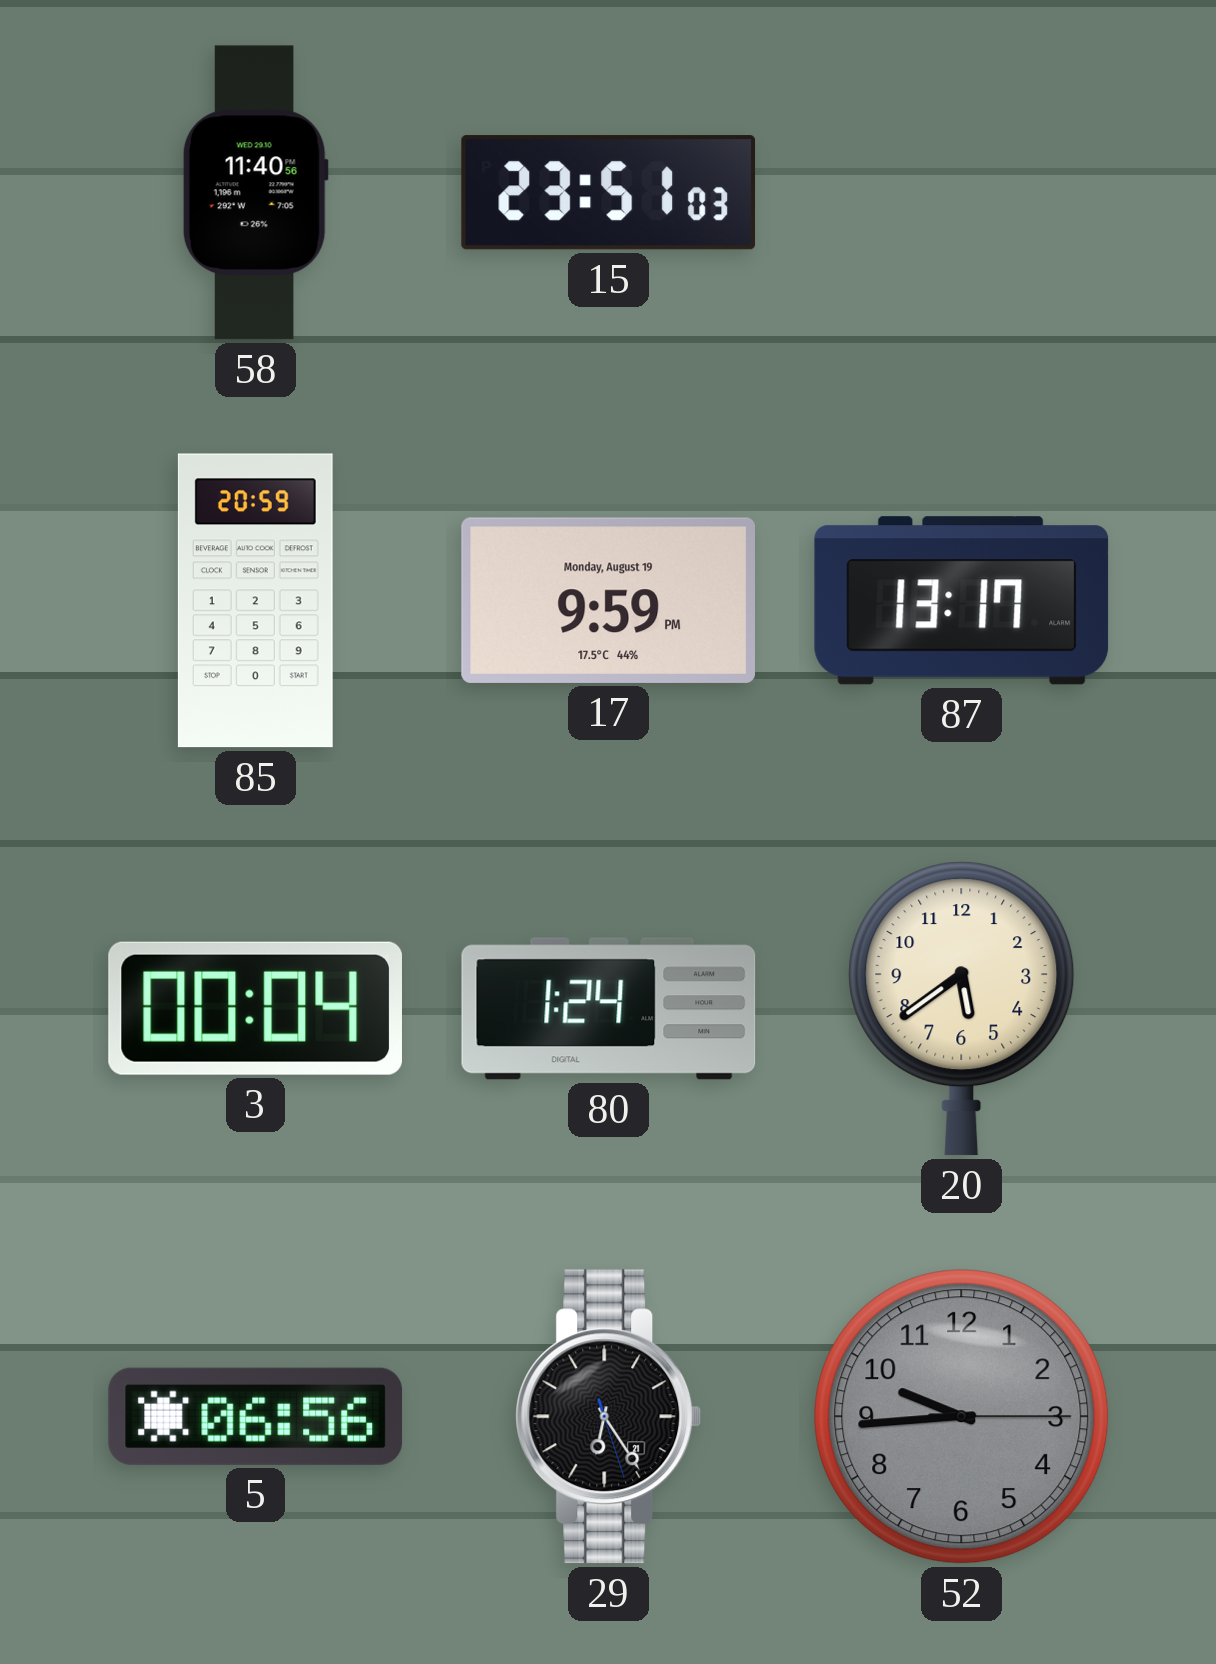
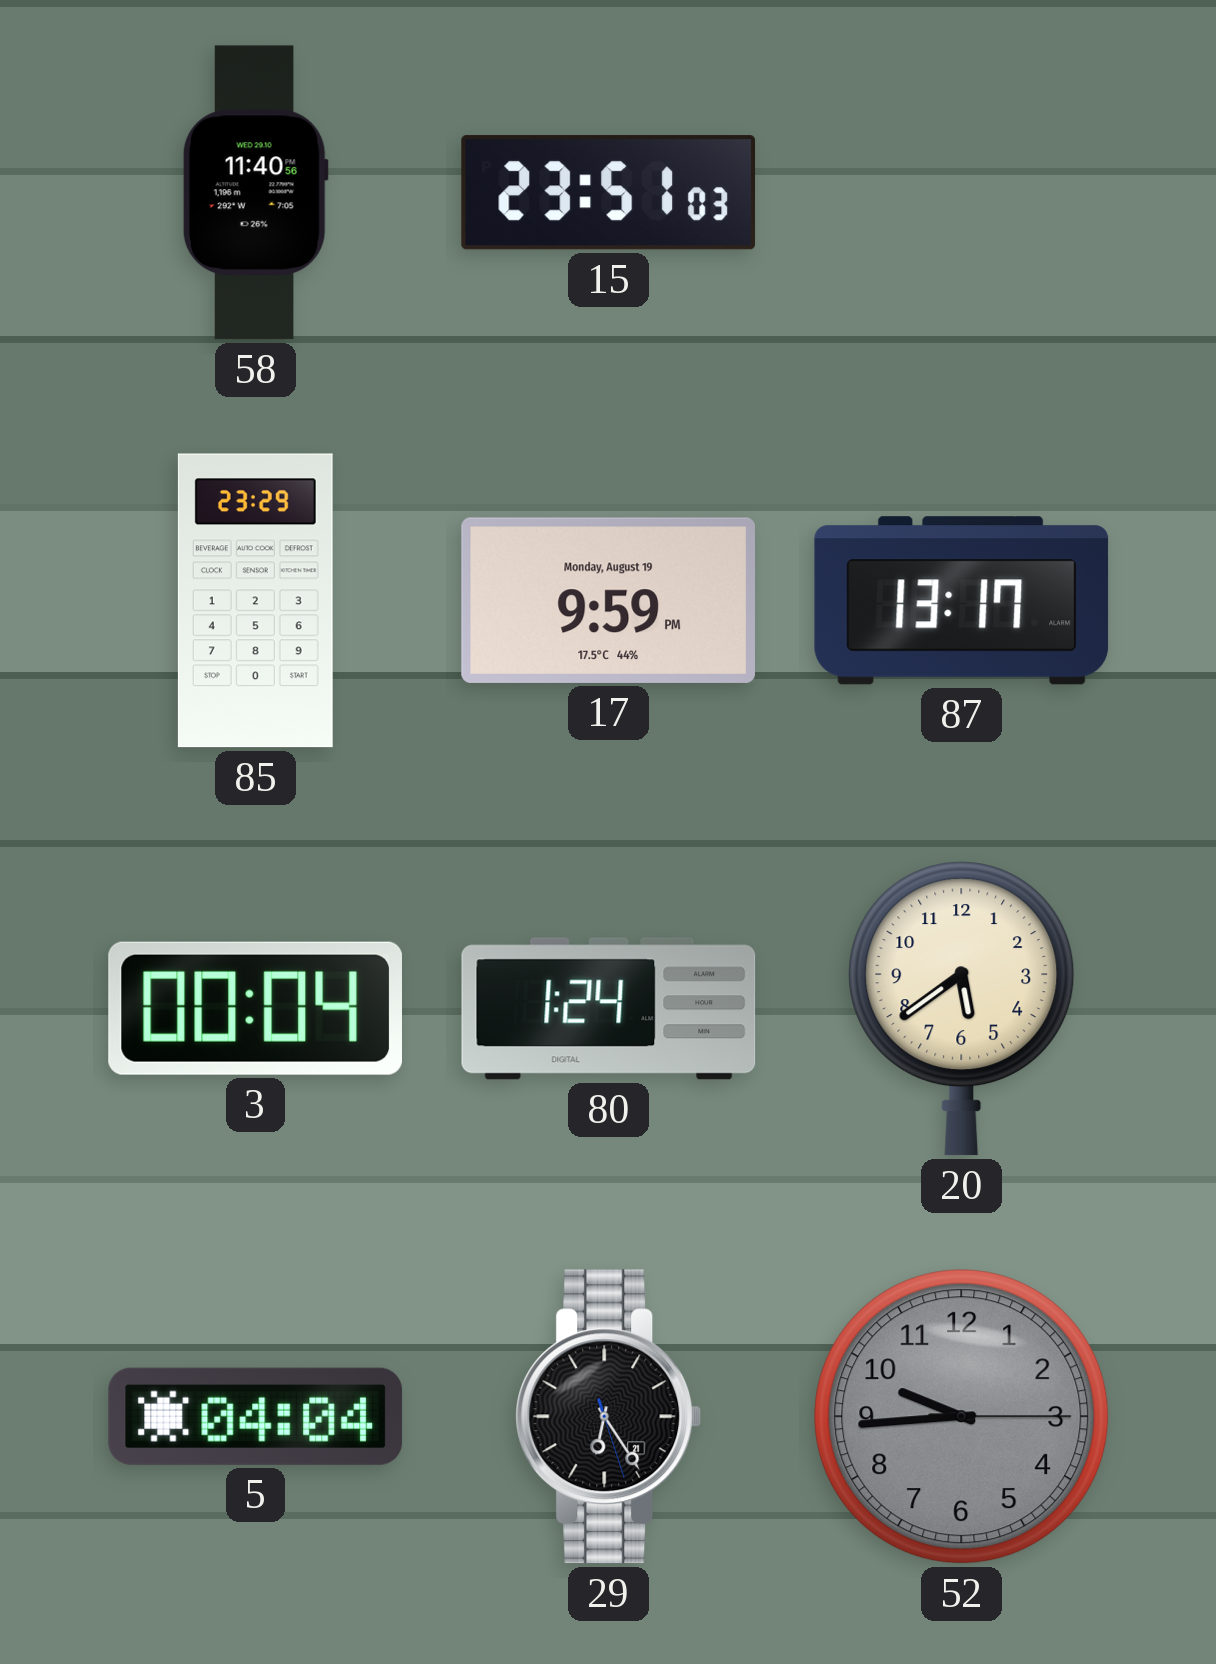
85: 20:59 -> 23:29 (255, 601)
5: 06:56 -> 04:04 (256, 1416)
